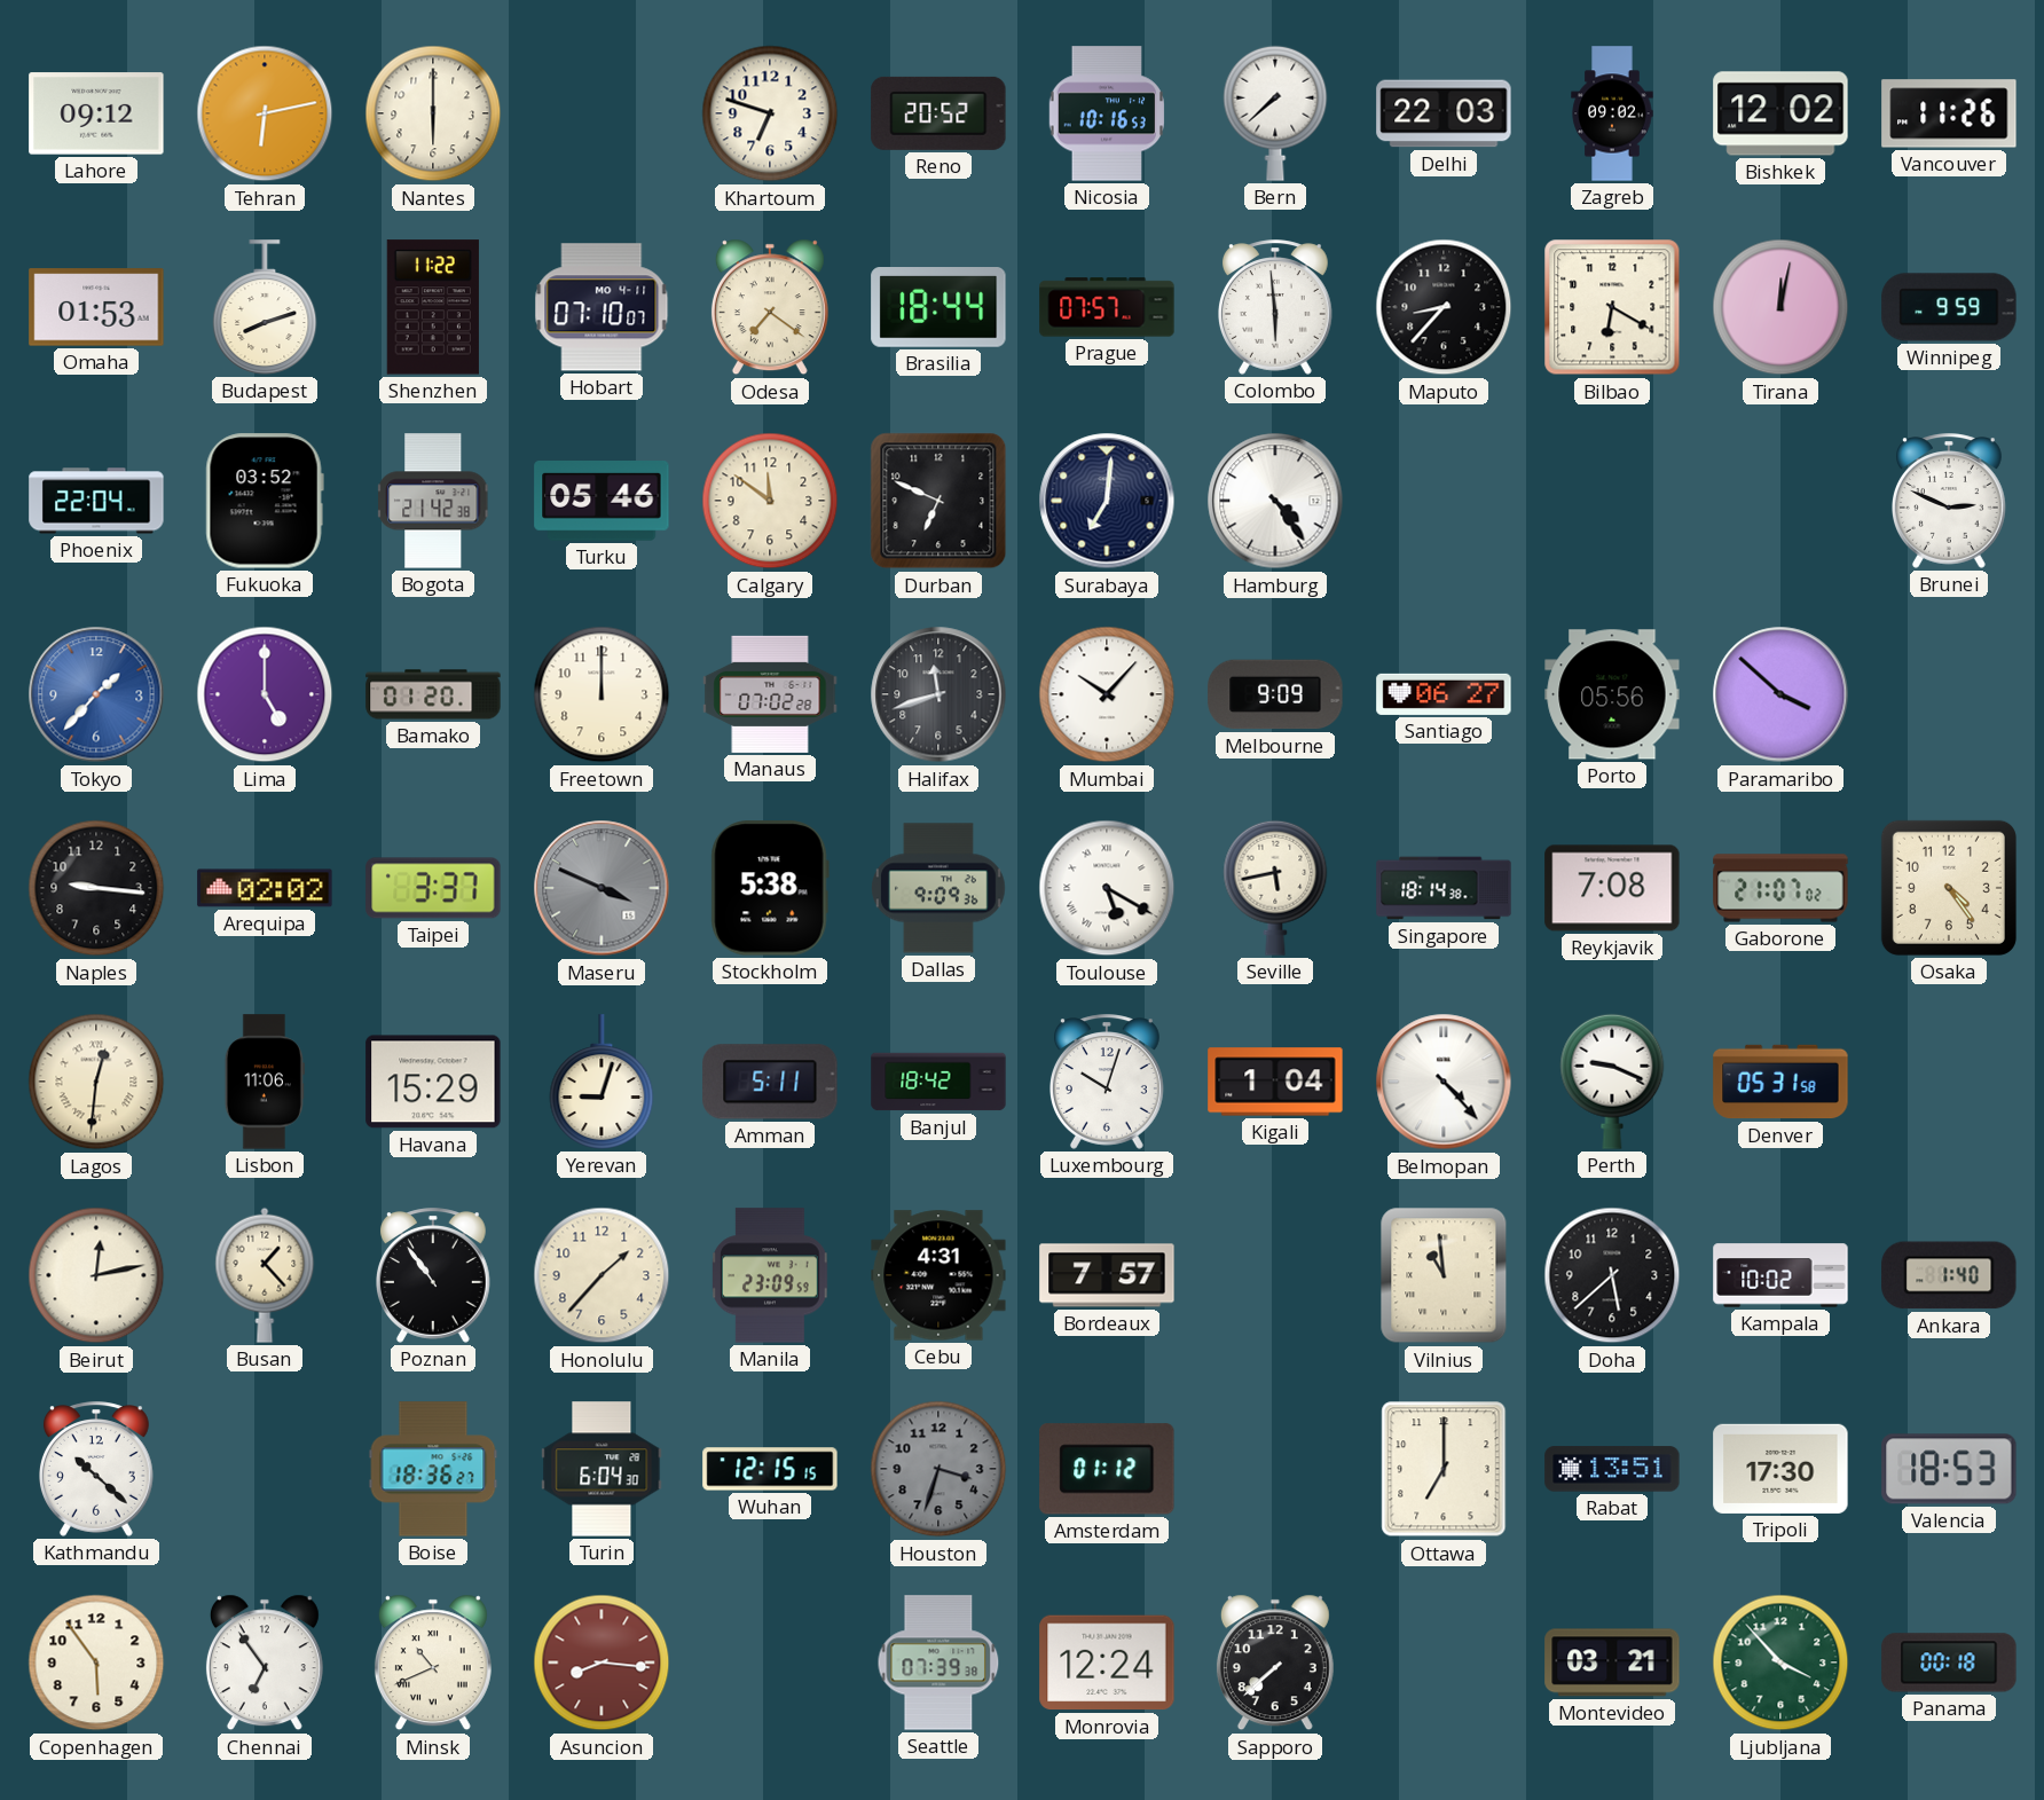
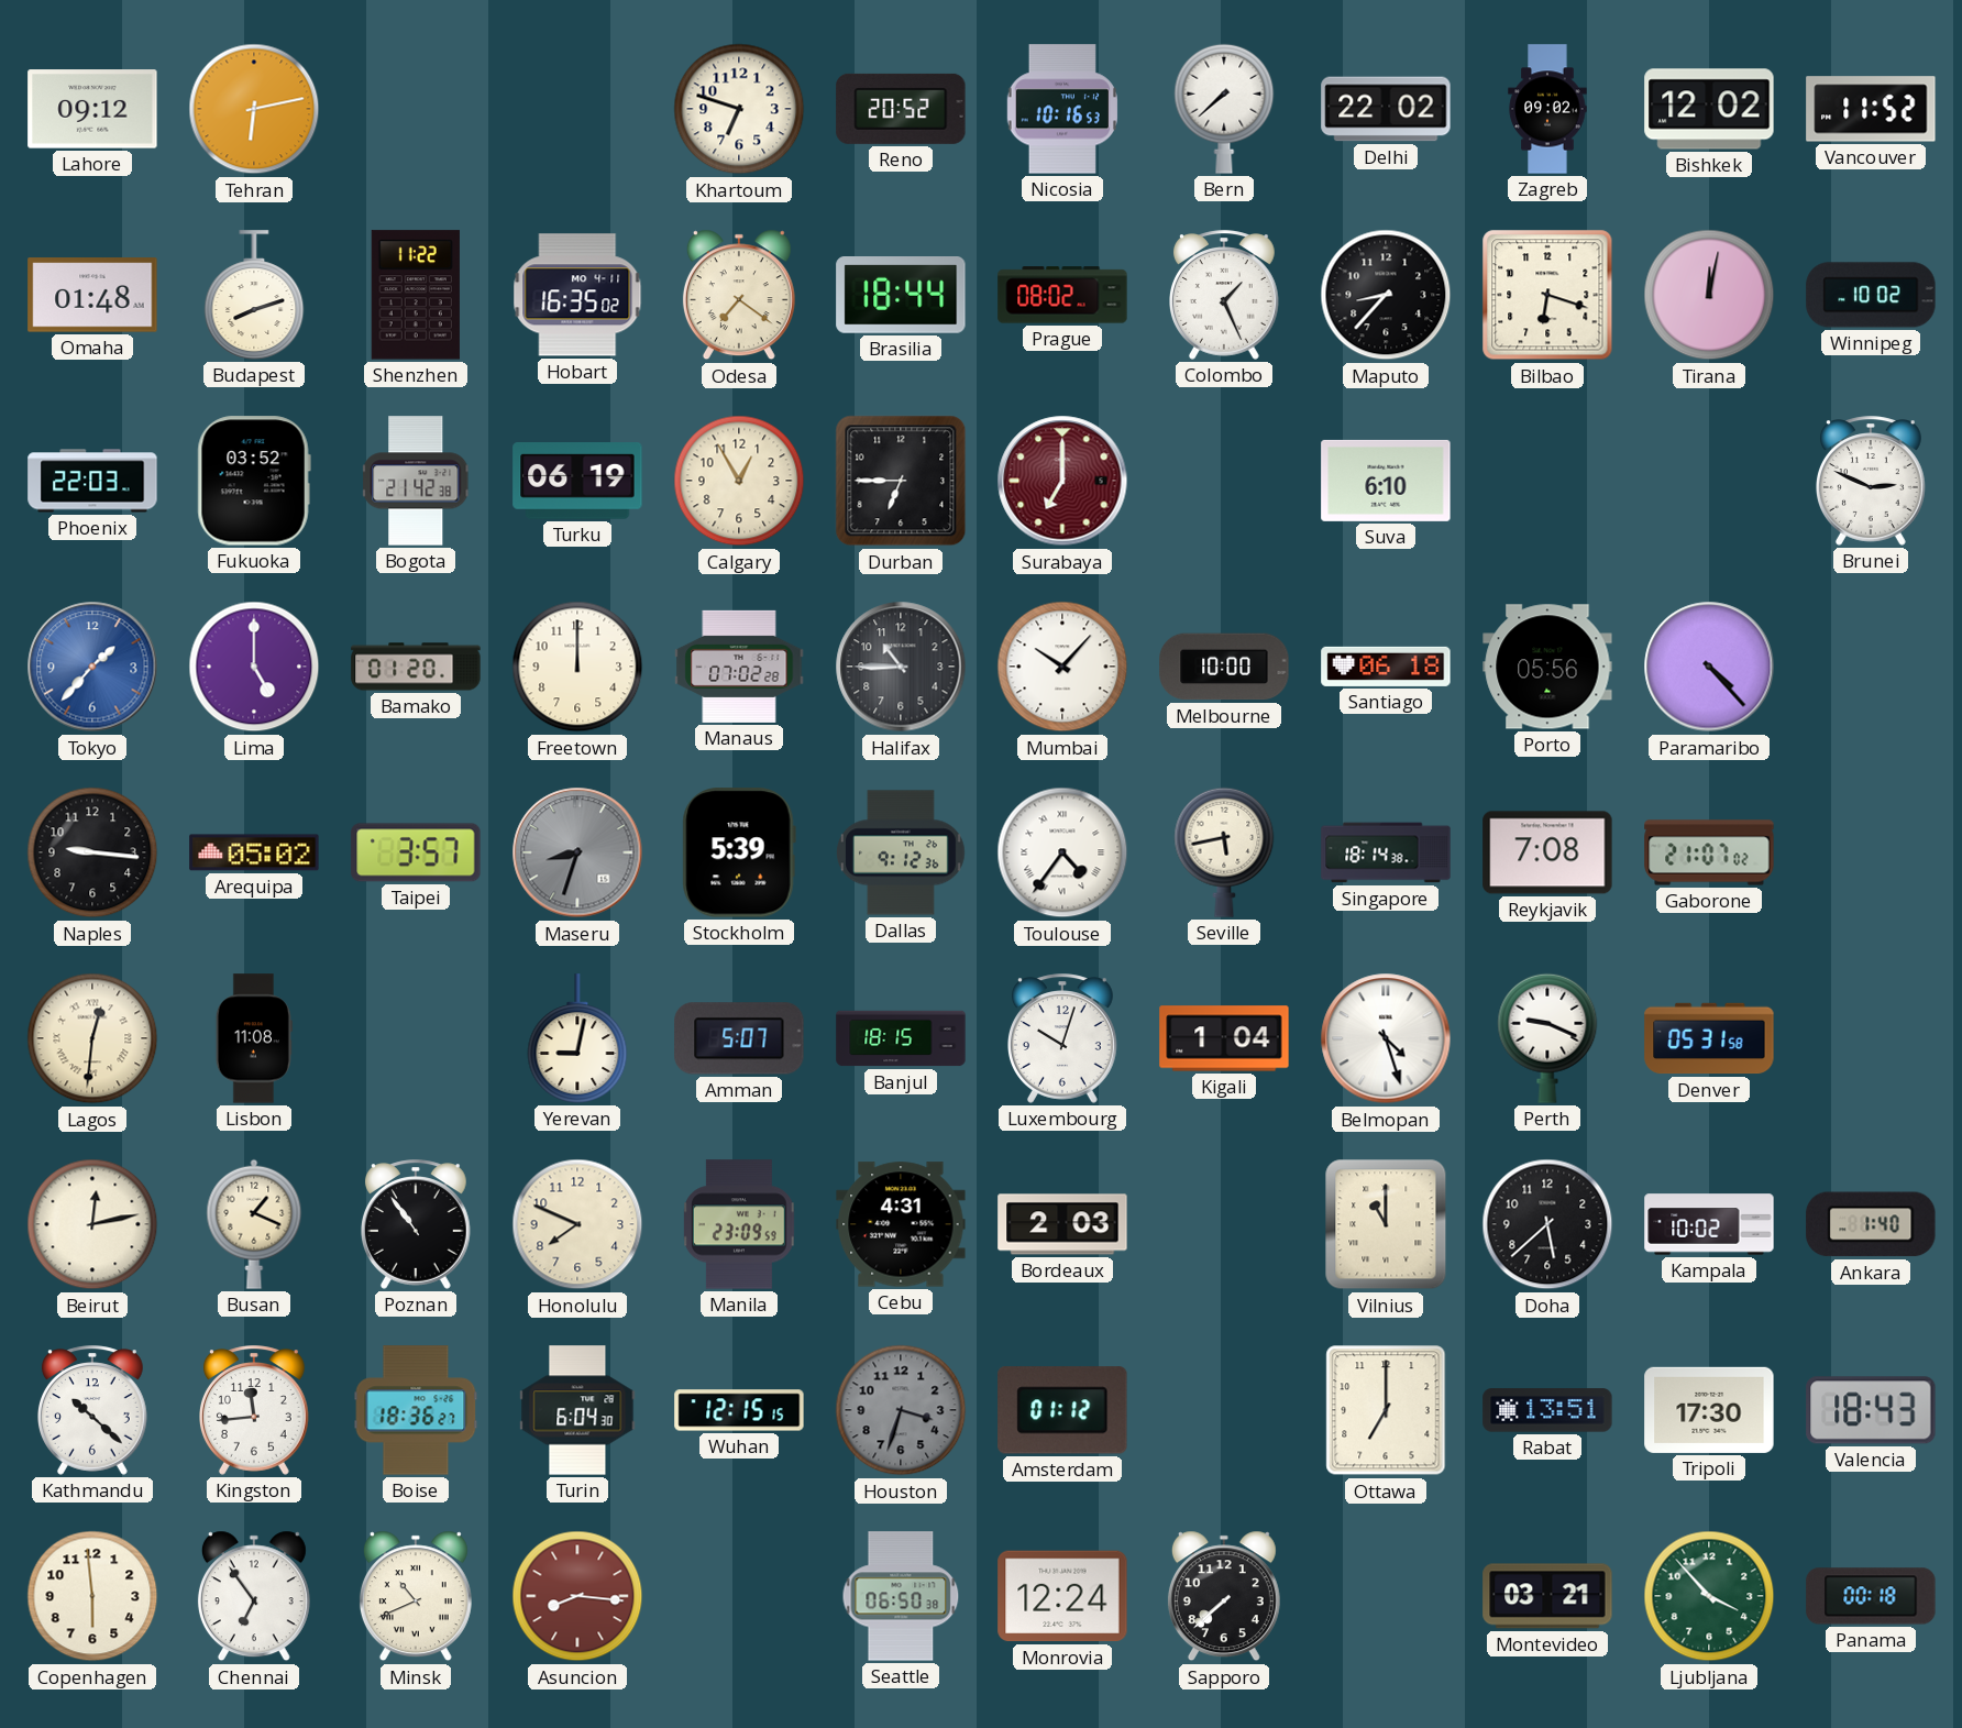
Nantes: 6:00 -> none (433, 113)
Delhi: 22:03 -> 22:02 (1386, 109)
Vancouver: 11:26 -> 11:52 (1871, 109)
Omaha: 01:53 -> 01:48 (92, 295)
Hobart: 07:10 -> 16:35 (577, 295)
Prague: 07:57 -> 08:02 (1062, 295)
Colombo: 5:59 -> 1:26 (1225, 295)
Bilbao: 6:20 -> 6:18 (1547, 295)
Winnipeg: 9:59 -> 10:02 (1871, 295)
Phoenix: 22:04 -> 22:03 (92, 481)
Turku: 05:46 -> 06:19 (577, 482)
Calgary: 11:51 -> 12:55 (739, 481)
Durban: 6:49 -> 6:45 (901, 481)
Surabaya: 7:01 -> 7:00 (1062, 481)
Surabaya dial: navy -> burgundy (1062, 481)
Hamburg: 4:24 -> none (1275, 501)
Suva: none -> 6:10 (1386, 481)
Halifax: 11:42 -> 10:45 (901, 667)
Melbourne: 9:09 -> 10:00 (1224, 667)
Santiago: 06:27 -> 06:18 (1386, 667)
Paramaribo: 3:52 -> 4:23 (1709, 667)
Arequipa: 02:02 -> 05:02 (254, 852)
Taipei: 3:37 -> 3:57 (416, 852)
Maseru: 3:49 -> 8:33 (577, 852)
Stockholm: 5:38 -> 5:39 (739, 852)
Dallas: 9:09 -> 9:12 (902, 852)
Toulouse: 5:20 -> 4:36 (1062, 852)
Osaka: 4:24 -> none (1949, 888)
Lisbon: 11:06 -> 11:08 (254, 1038)
Havana: 15:29 -> none (433, 1082)
Yerevan: 9:03 -> 9:02 (577, 1038)
Amman: 5:11 -> 5:07 (739, 1038)
Banjul: 18:42 -> 18:15 (901, 1038)
Belmopan: 4:23 -> 4:27 (1386, 1038)
Busan: 1:23 -> 1:19 (254, 1224)
Honolulu: 1:37 -> 7:49 (577, 1224)
Bordeaux: 7:57 -> 2:03 (1062, 1224)
Vilnius: 10:59 -> 11:00 (1386, 1224)
Kingston: none -> 11:44 (255, 1410)
Valencia: 18:53 -> 18:43 (1871, 1410)
Copenhagen: 5:54 -> 5:59 (92, 1596)
Seattle: 07:39 -> 06:50 (901, 1596)
